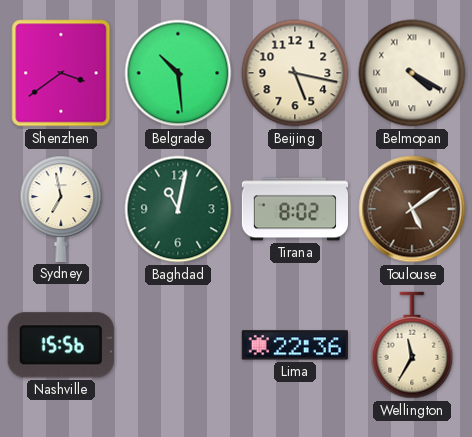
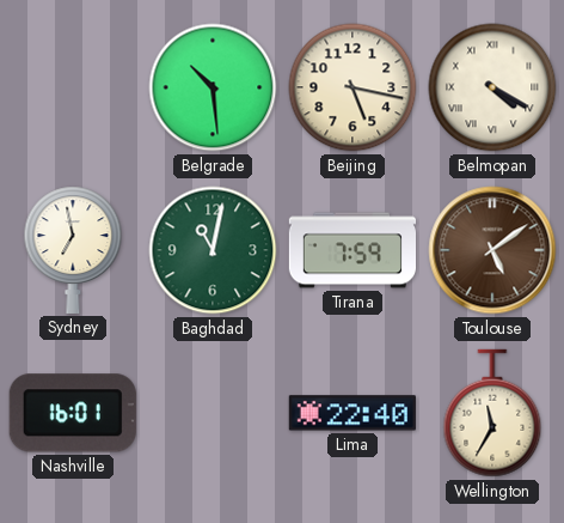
Shenzhen: 3:39 -> none (61, 73)
Tirana: 8:02 -> 7:59 (351, 250)
Nashville: 15:56 -> 16:01 (73, 413)
Lima: 22:36 -> 22:40 (352, 413)
